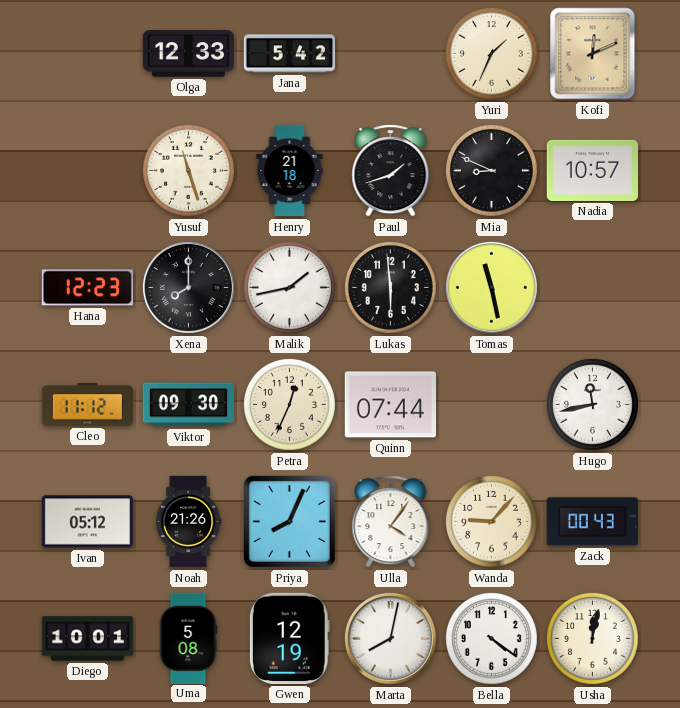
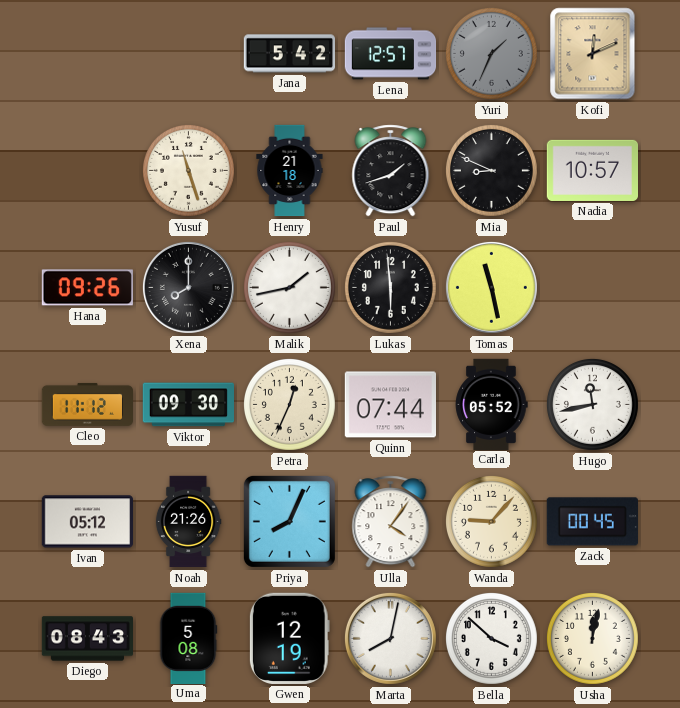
Olga: 12:33 -> none (188, 54)
Lena: none -> 12:57 (391, 54)
Yuri dial: cream -> grey (491, 53)
Hana: 12:23 -> 09:26 (87, 288)
Carla: none -> 05:52 (492, 404)
Zack: 00:43 -> 00:45 (592, 522)
Diego: 10:01 -> 08:43 (87, 639)
Bella: 4:21 -> 3:52 (491, 638)
